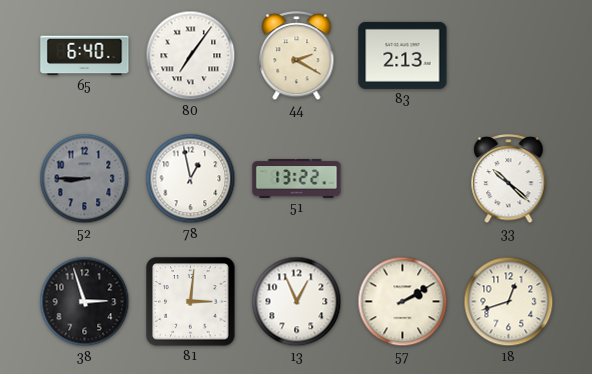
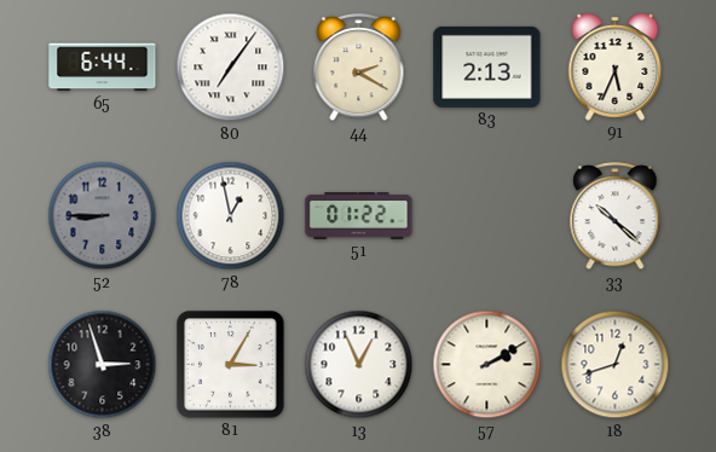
65: 6:40 -> 6:44 (103, 68)
91: none -> 5:34 (616, 68)
51: 13:22 -> 01:22 (359, 216)
81: 3:01 -> 3:05 (231, 365)
